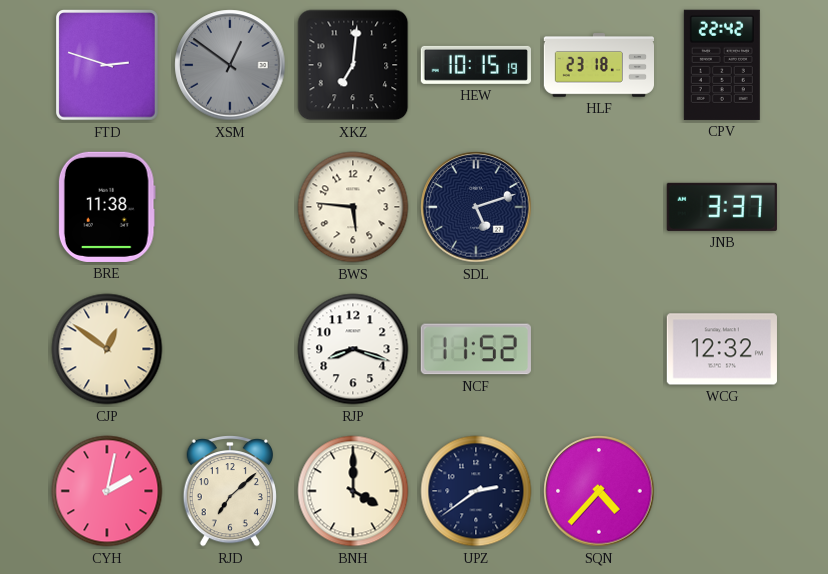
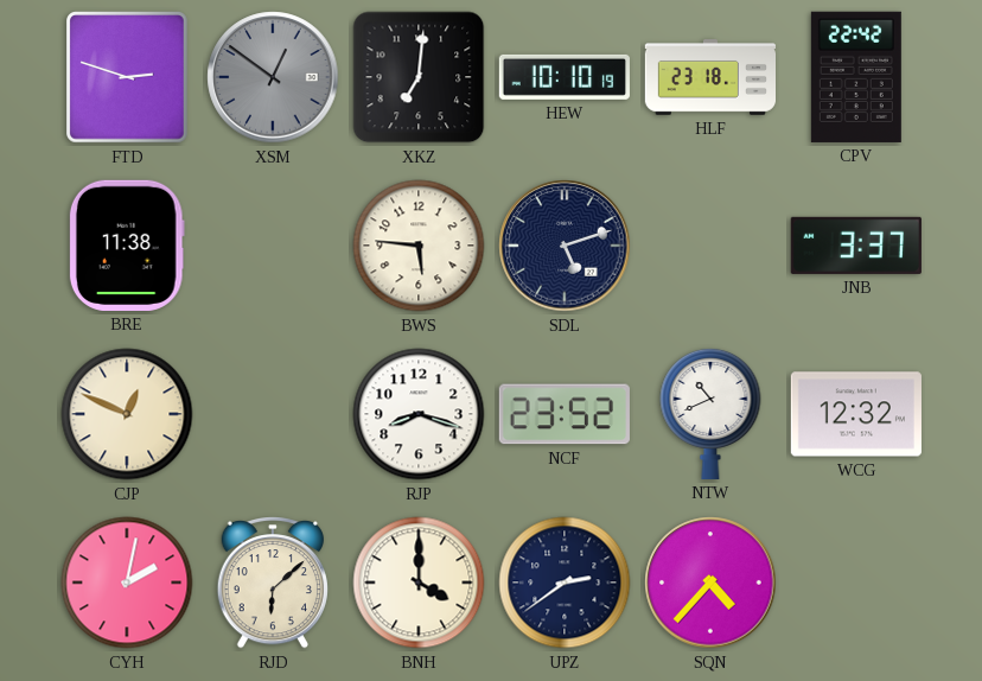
HEW: 10:15 -> 10:10 (565, 77)
CJP: 12:51 -> 12:49 (127, 414)
NCF: 11:52 -> 23:52 (565, 414)
NTW: none -> 10:41 (710, 413)
RJD: 7:08 -> 6:08 (273, 584)
